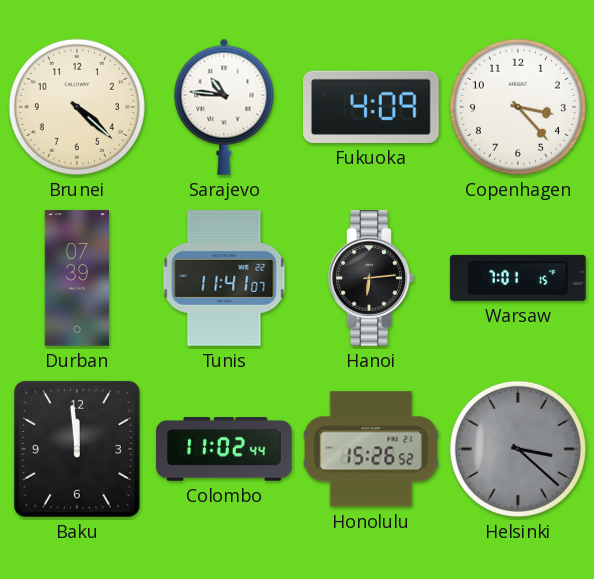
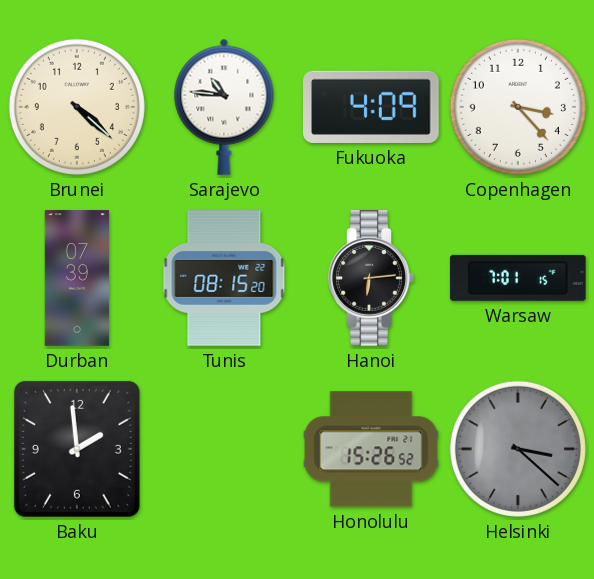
Tunis: 11:41 -> 08:15 (224, 278)
Baku: 11:59 -> 1:59 (77, 449)
Colombo: 11:02 -> none (224, 449)
